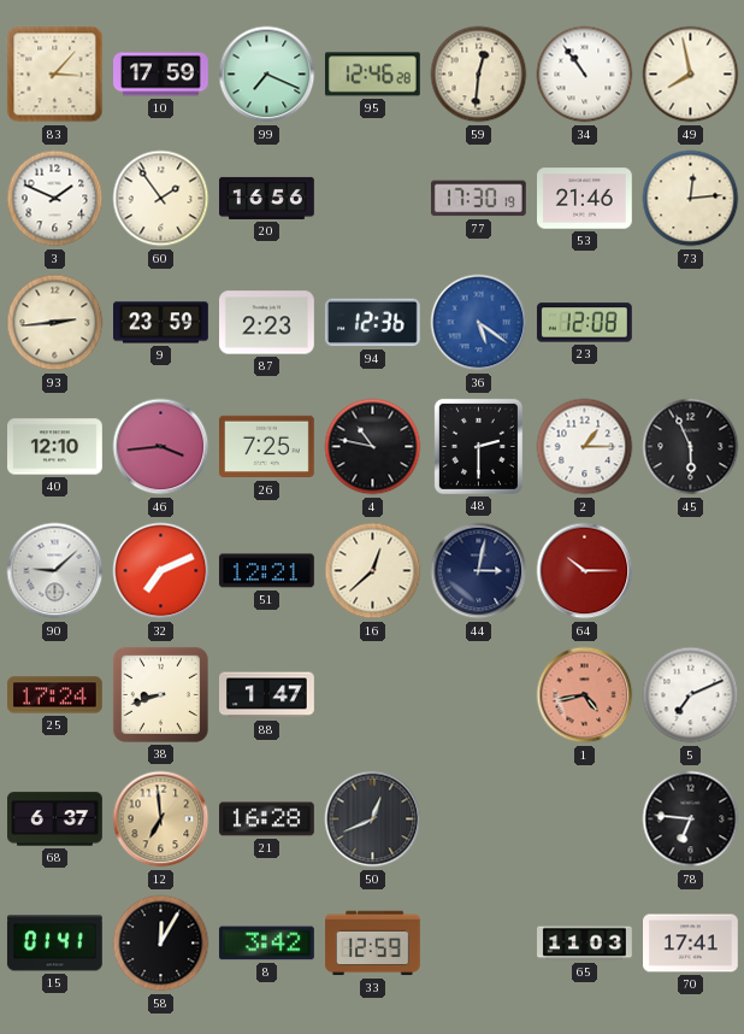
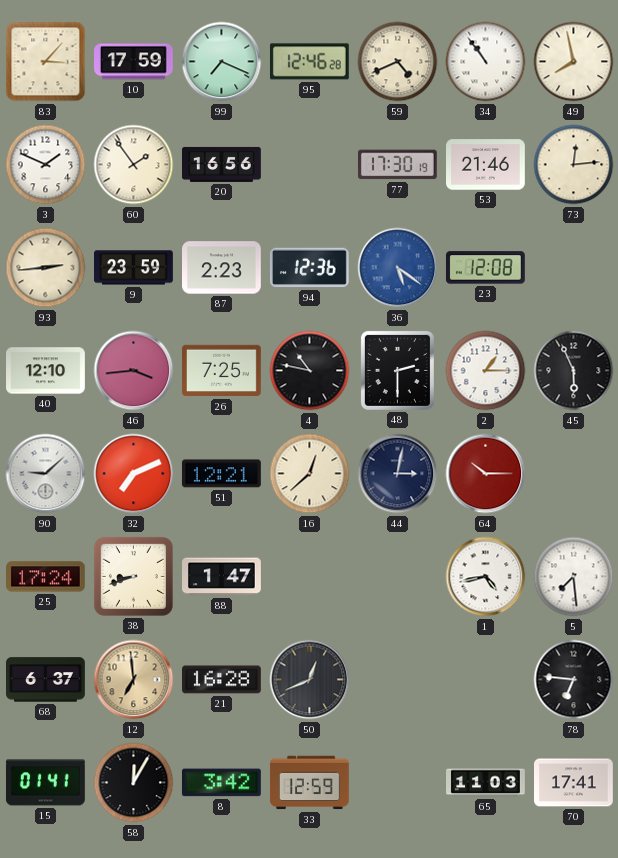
59: 12:31 -> 4:41 (398, 62)
1 dial: salmon -> white (486, 577)
5: 7:11 -> 7:29 (574, 577)
